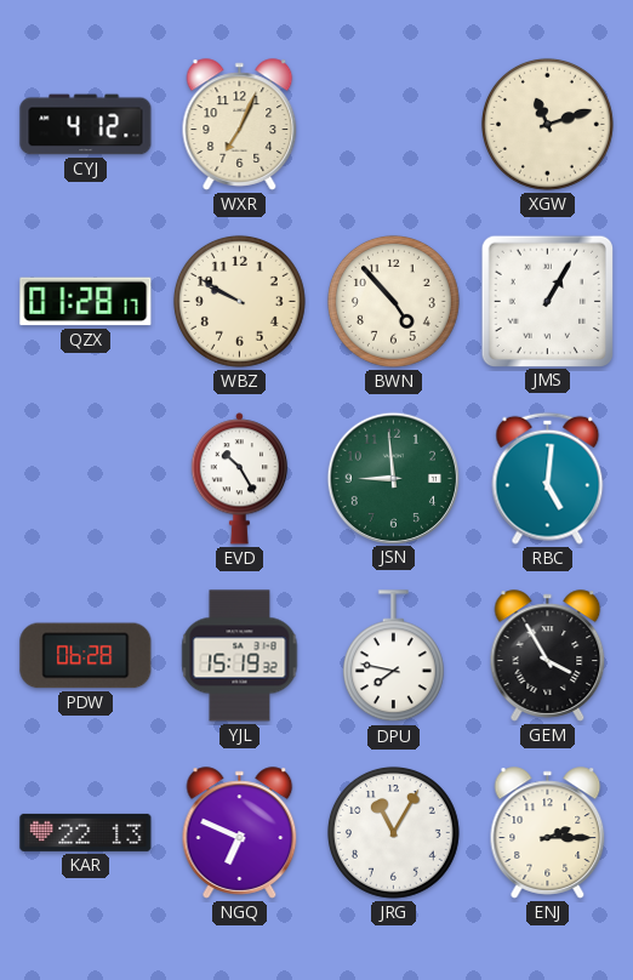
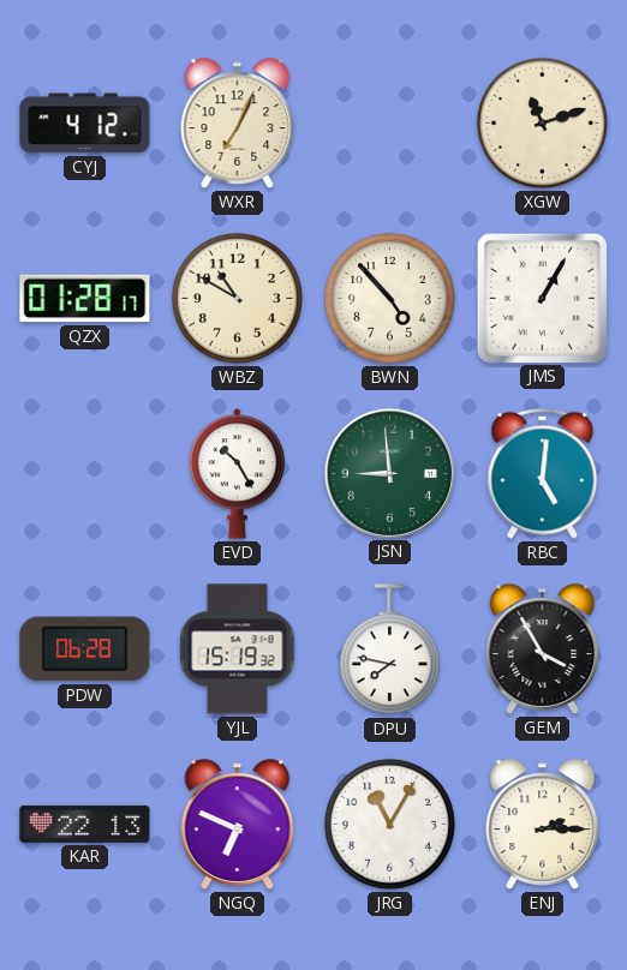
WBZ: 9:50 -> 10:50 (237, 298)
